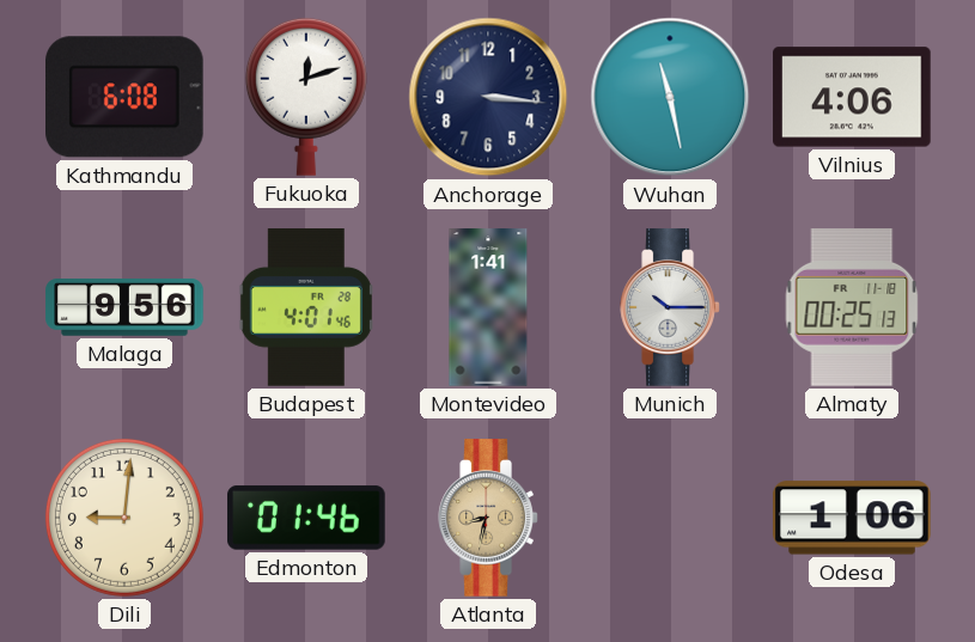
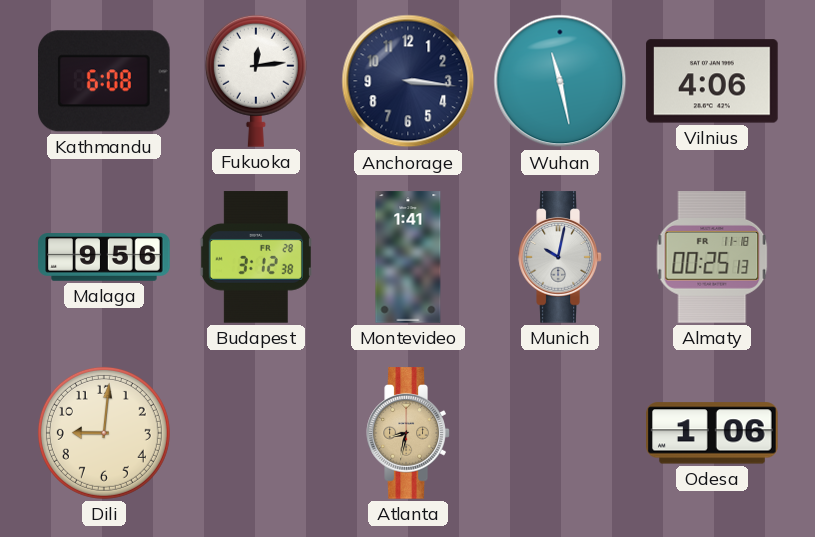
Fukuoka: 12:12 -> 12:14 (256, 81)
Budapest: 4:01 -> 3:12 (256, 257)
Munich: 10:15 -> 10:02 (560, 257)
Edmonton: 01:46 -> none (306, 518)
